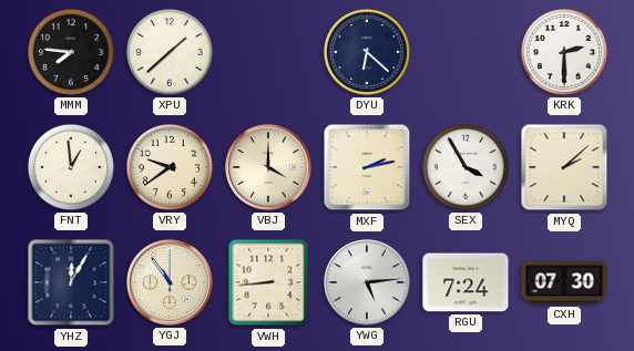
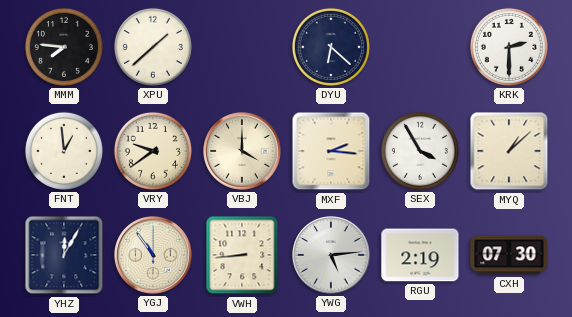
MXF: 2:13 -> 2:16 (331, 151)
MYQ: 2:08 -> 1:08 (509, 151)
RGU: 7:24 -> 2:19 (420, 255)
